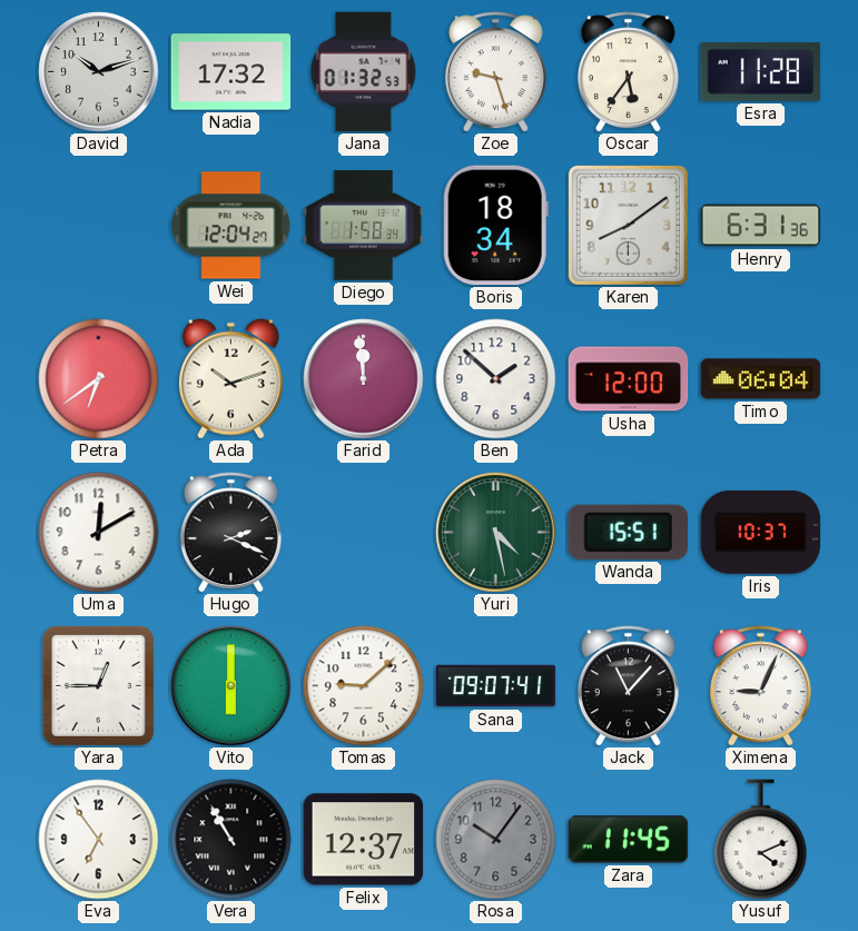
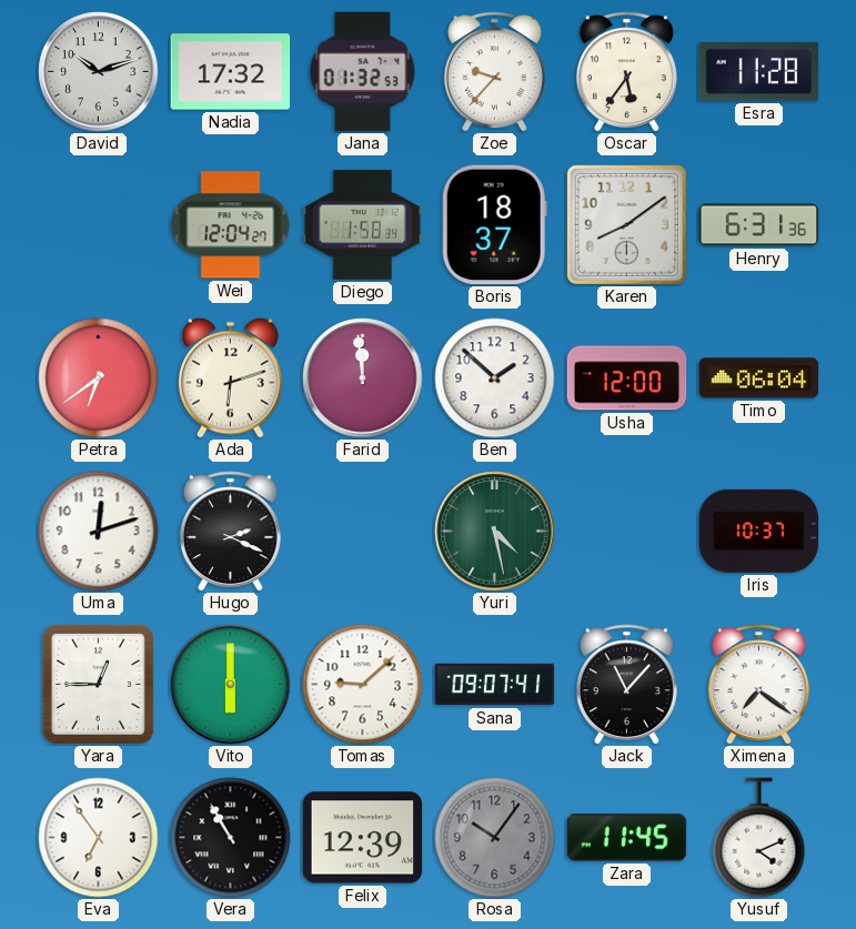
Zoe: 9:27 -> 9:37 (494, 72)
Boris: 18:34 -> 18:37 (494, 225)
Ada: 10:12 -> 6:12 (231, 377)
Uma: 12:10 -> 12:12 (99, 532)
Wanda: 15:51 -> none (628, 532)
Ximena: 9:04 -> 7:21 (758, 685)
Felix: 12:37 -> 12:39 (363, 838)
